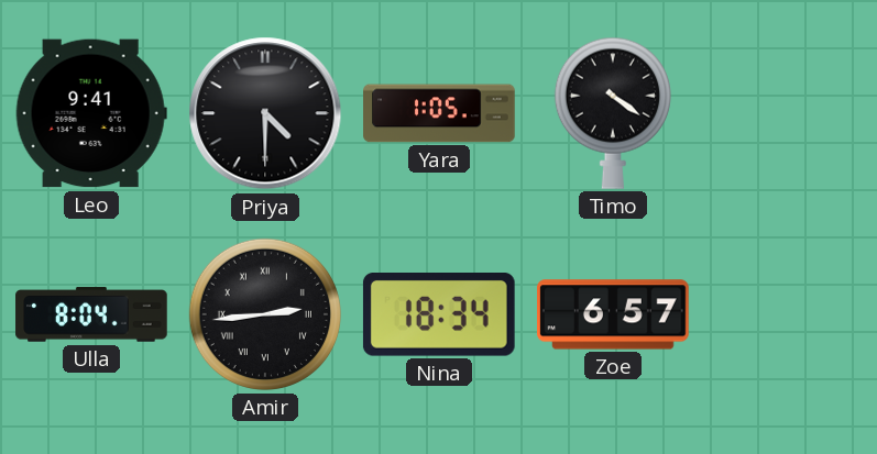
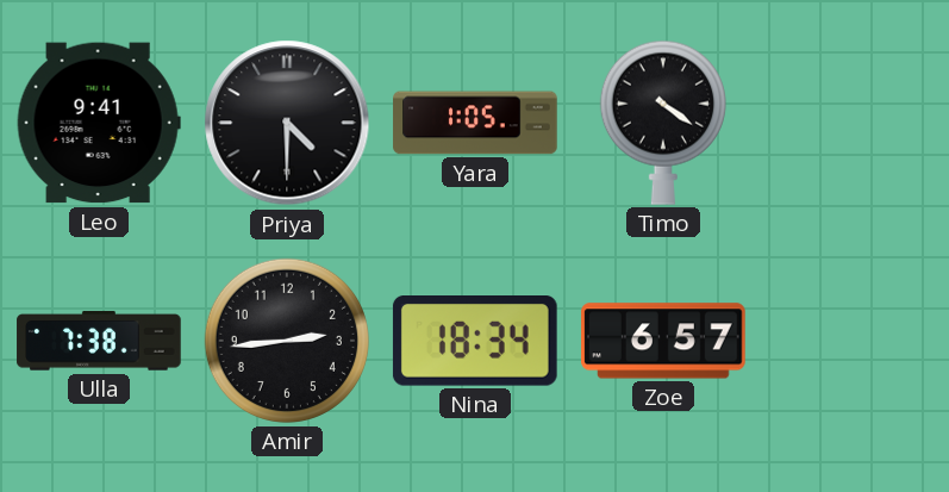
Ulla: 8:04 -> 7:38 (99, 341)
Amir numerals: Roman -> Arabic (287, 341)
